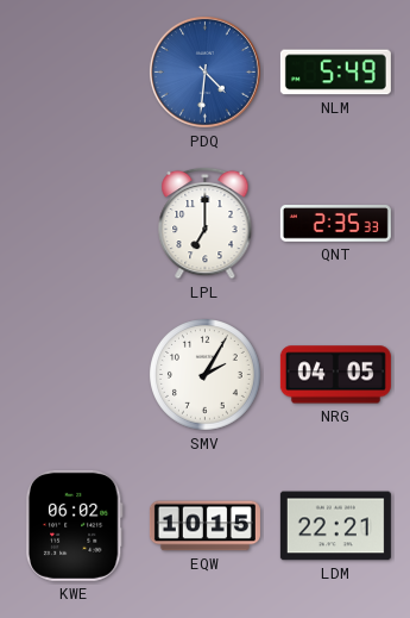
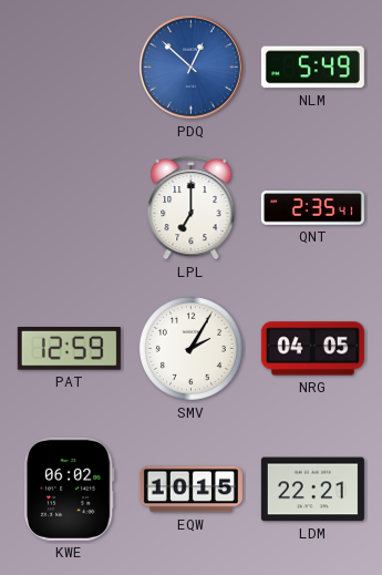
PDQ: 4:31 -> 12:52 (190, 66)
QNT: 2:35:33 -> 2:35:41 (312, 208)
PAT: none -> 12:59 (69, 349)
